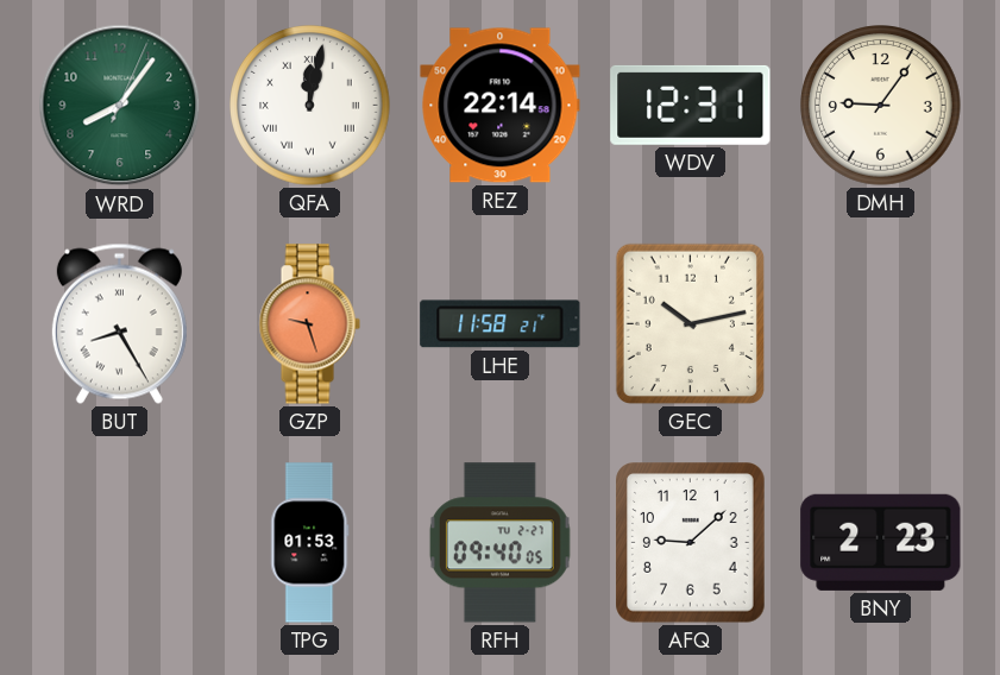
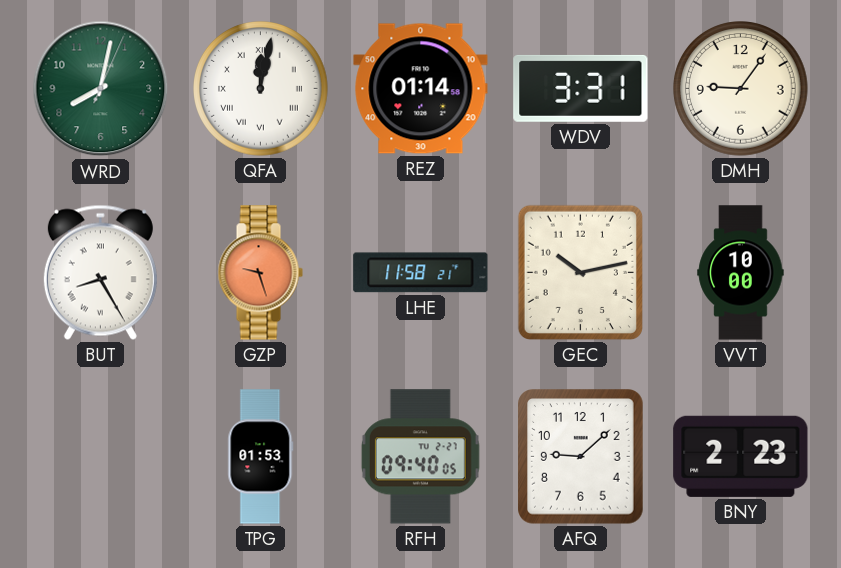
WRD: 8:06 -> 8:02 (101, 89)
REZ: 22:14 -> 01:14 (421, 89)
WDV: 12:31 -> 3:31 (581, 88)
VVT: none -> 10:00 (741, 273)
